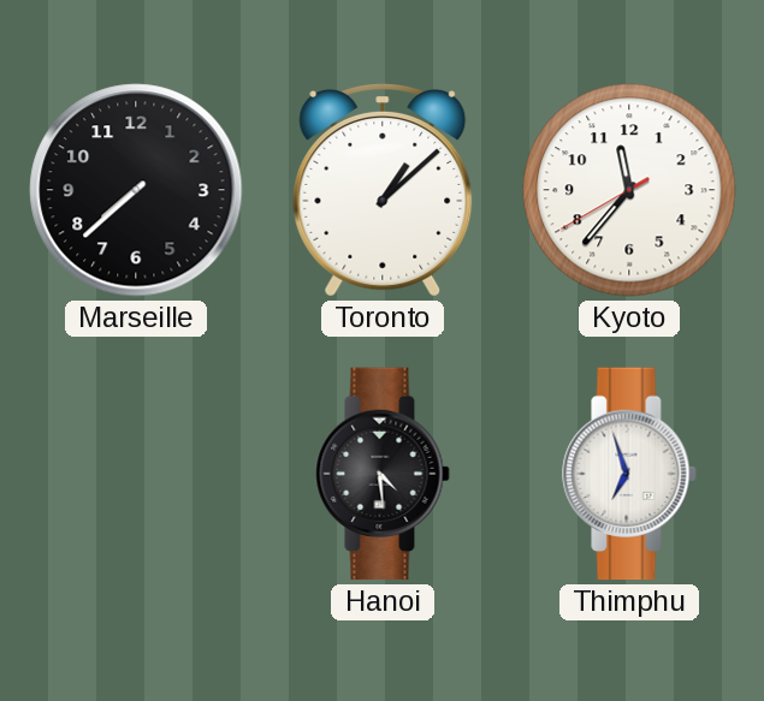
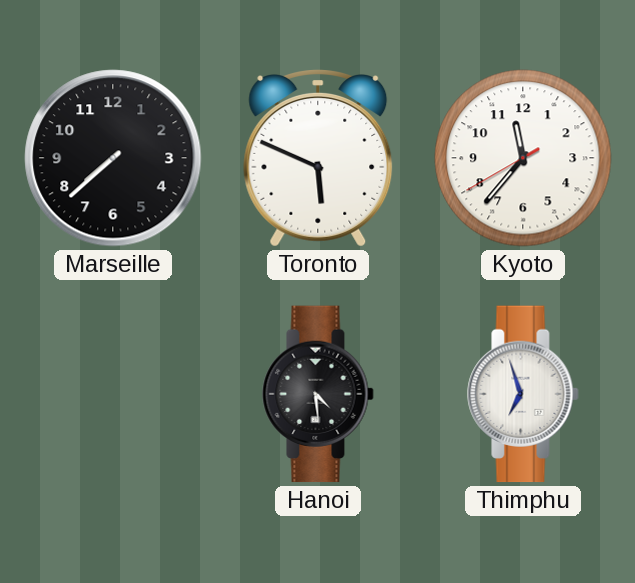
Toronto: 1:08 -> 5:49 (318, 158)
